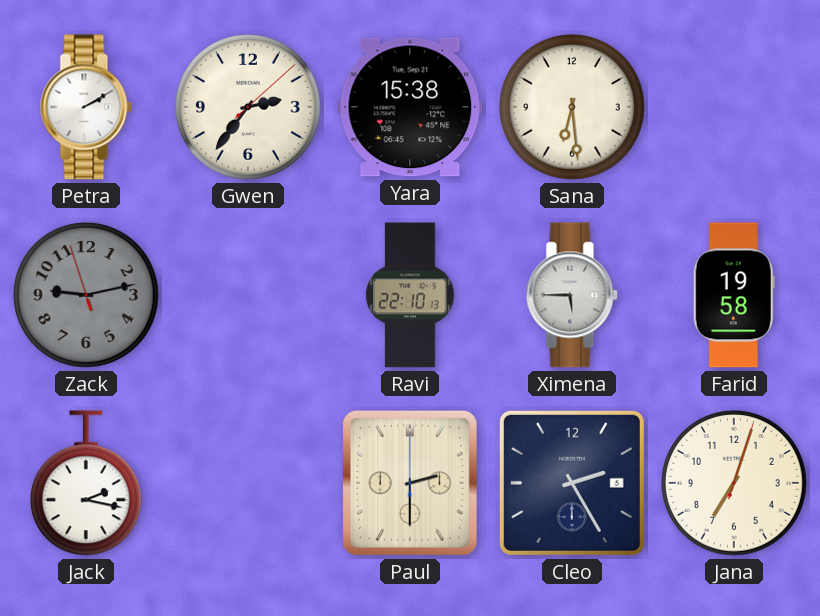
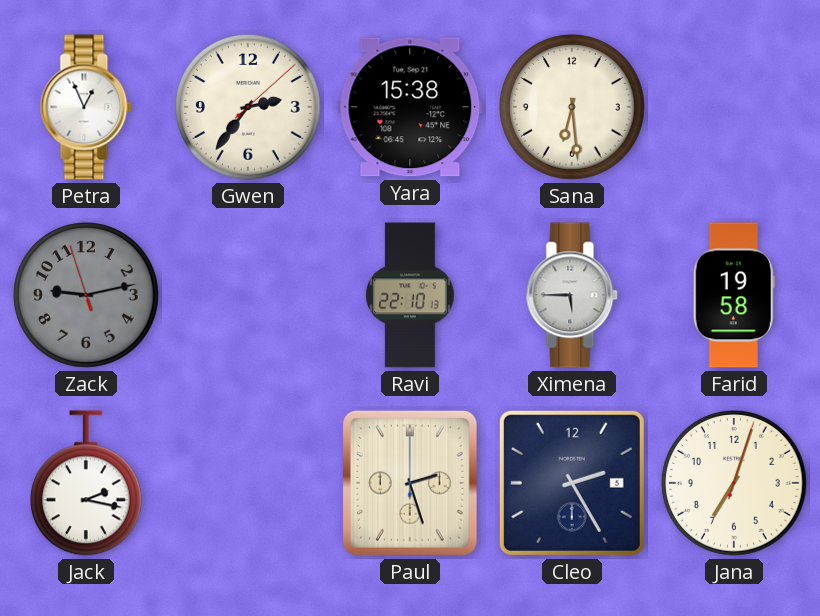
Petra: 2:10 -> 12:56 (86, 107)
Paul: 2:30 -> 2:27 (410, 483)
